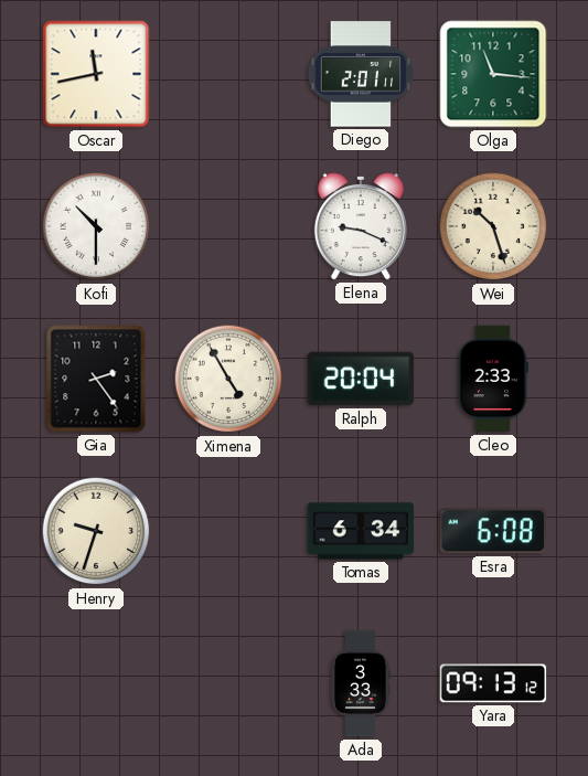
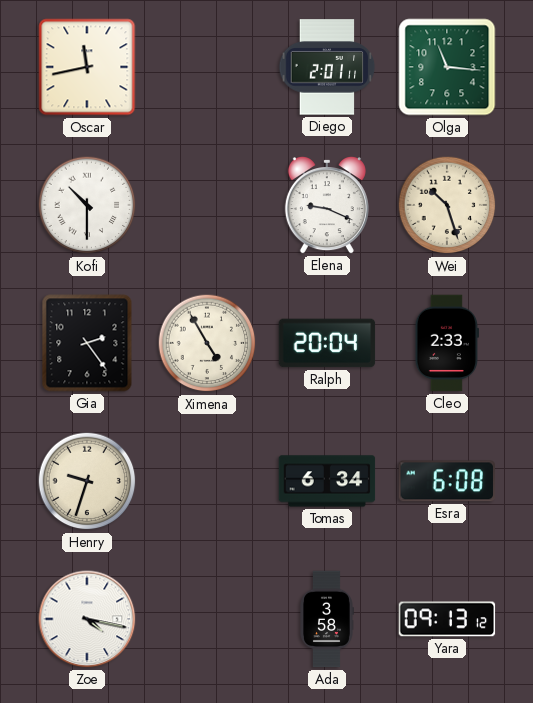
Zoe: none -> 4:17 (87, 619)
Ada: 3:33 -> 3:58 (327, 619)
